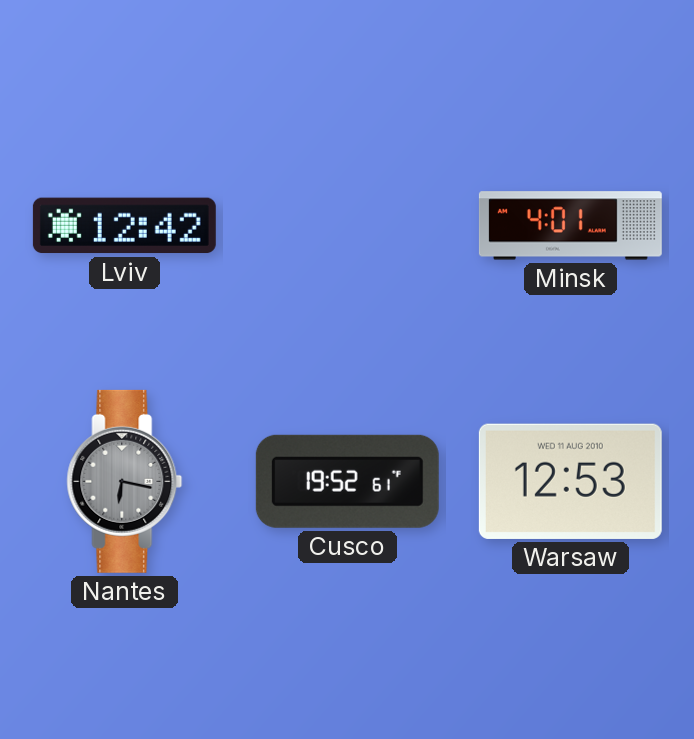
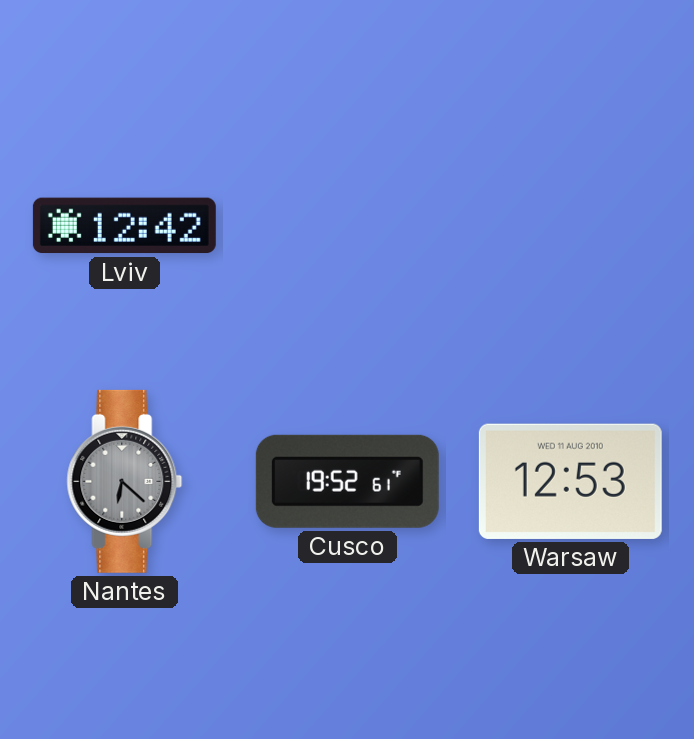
Minsk: 4:01 -> none (570, 226)
Nantes: 6:17 -> 6:22 (125, 481)
